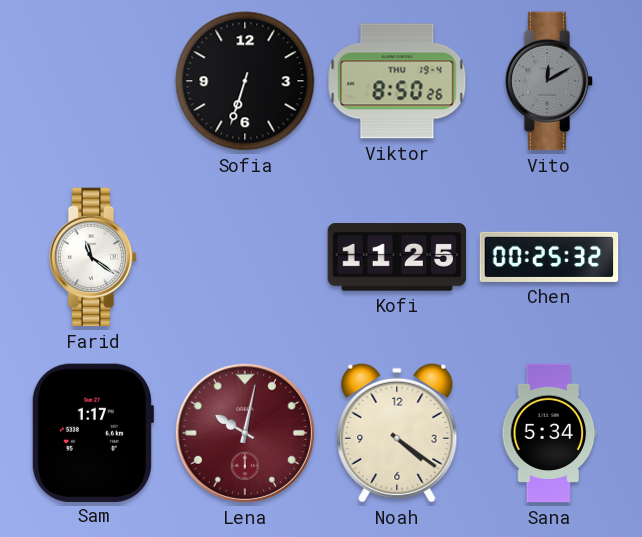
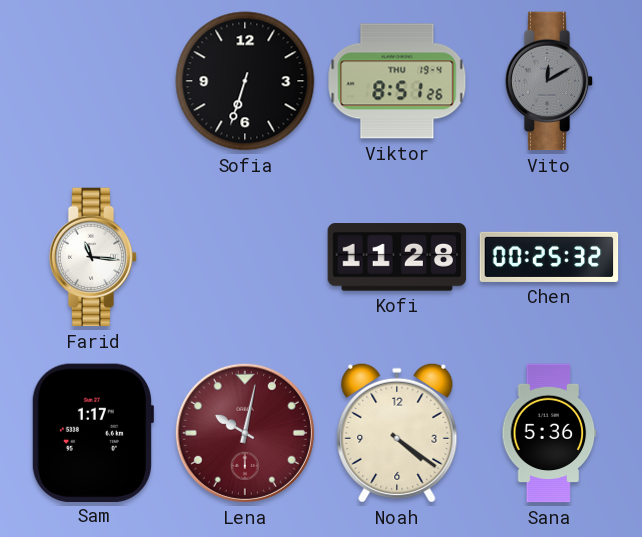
Viktor: 8:50 -> 8:51 (397, 81)
Farid: 11:21 -> 11:16 (93, 257)
Kofi: 11:25 -> 11:28 (397, 257)
Sana: 5:34 -> 5:36 (549, 433)
